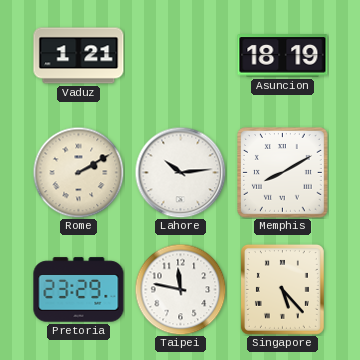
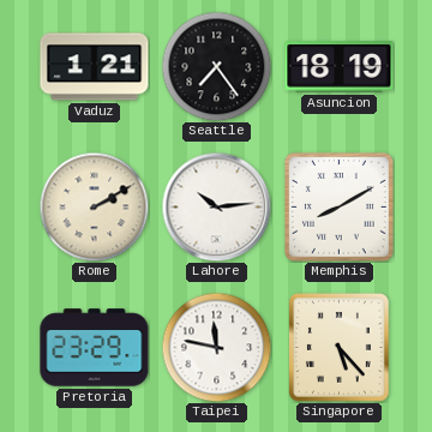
Seattle: none -> 7:24 (216, 66)
